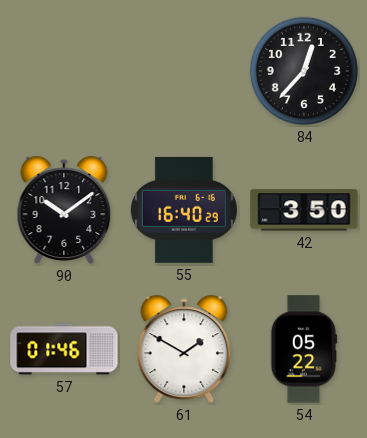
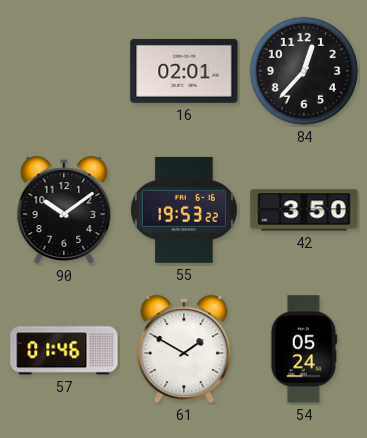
16: none -> 02:01 (184, 71)
55: 16:40 -> 19:53 (184, 210)
54: 05:22 -> 05:24 (304, 349)
